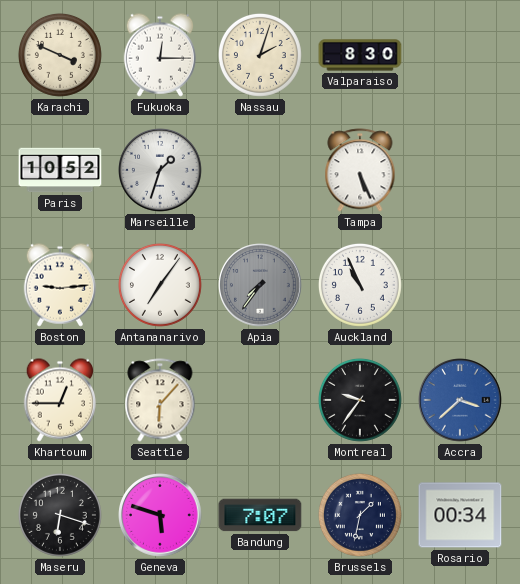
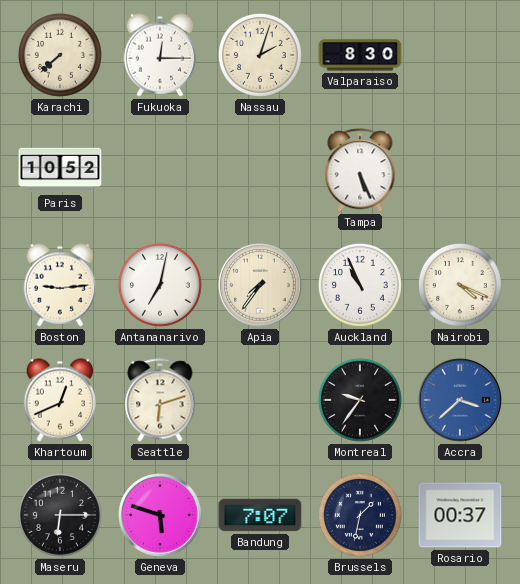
Karachi: 3:49 -> 7:38 (60, 55)
Marseille: 1:33 -> none (160, 170)
Antananarivo: 7:06 -> 7:02 (160, 285)
Apia dial: grey -> cream (260, 285)
Nairobi: none -> 4:19 (460, 285)
Khartoum: 12:45 -> 12:41 (60, 400)
Seattle: 6:07 -> 6:12 (160, 400)
Maseru: 6:18 -> 6:15 (60, 515)
Rosario: 00:34 -> 00:37 (460, 515)
